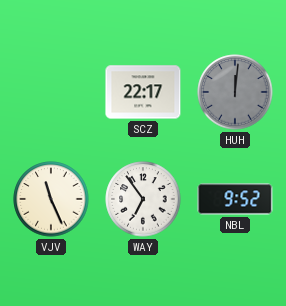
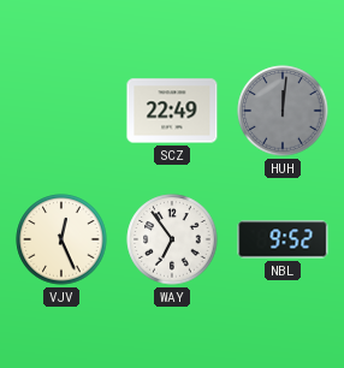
SCZ: 22:17 -> 22:49 (172, 111)
VJV: 11:26 -> 12:26 (61, 239)
